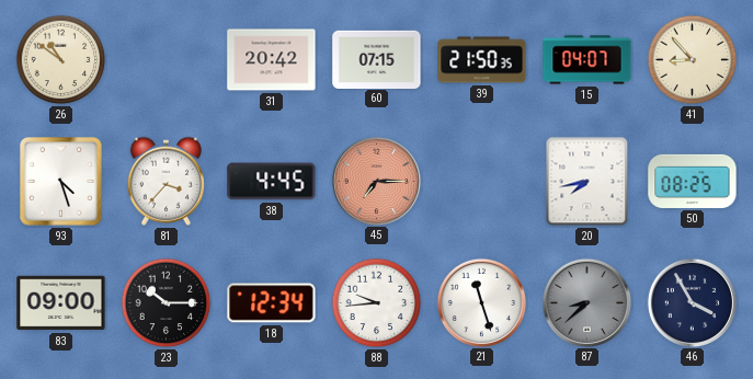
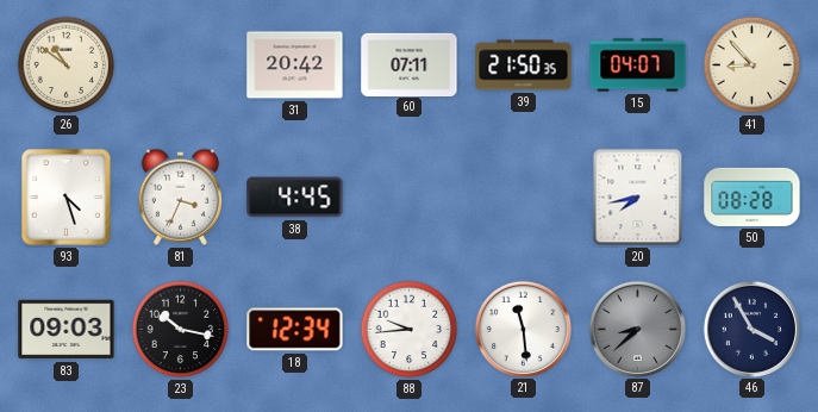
60: 07:15 -> 07:11 (410, 64)
81: 3:37 -> 3:34 (180, 196)
45: 7:15 -> none (376, 181)
50: 08:25 -> 08:28 (753, 196)
83: 09:00 -> 09:03 (67, 330)
23: 10:15 -> 10:17 (181, 330)
21: 11:27 -> 11:29 (523, 329)
